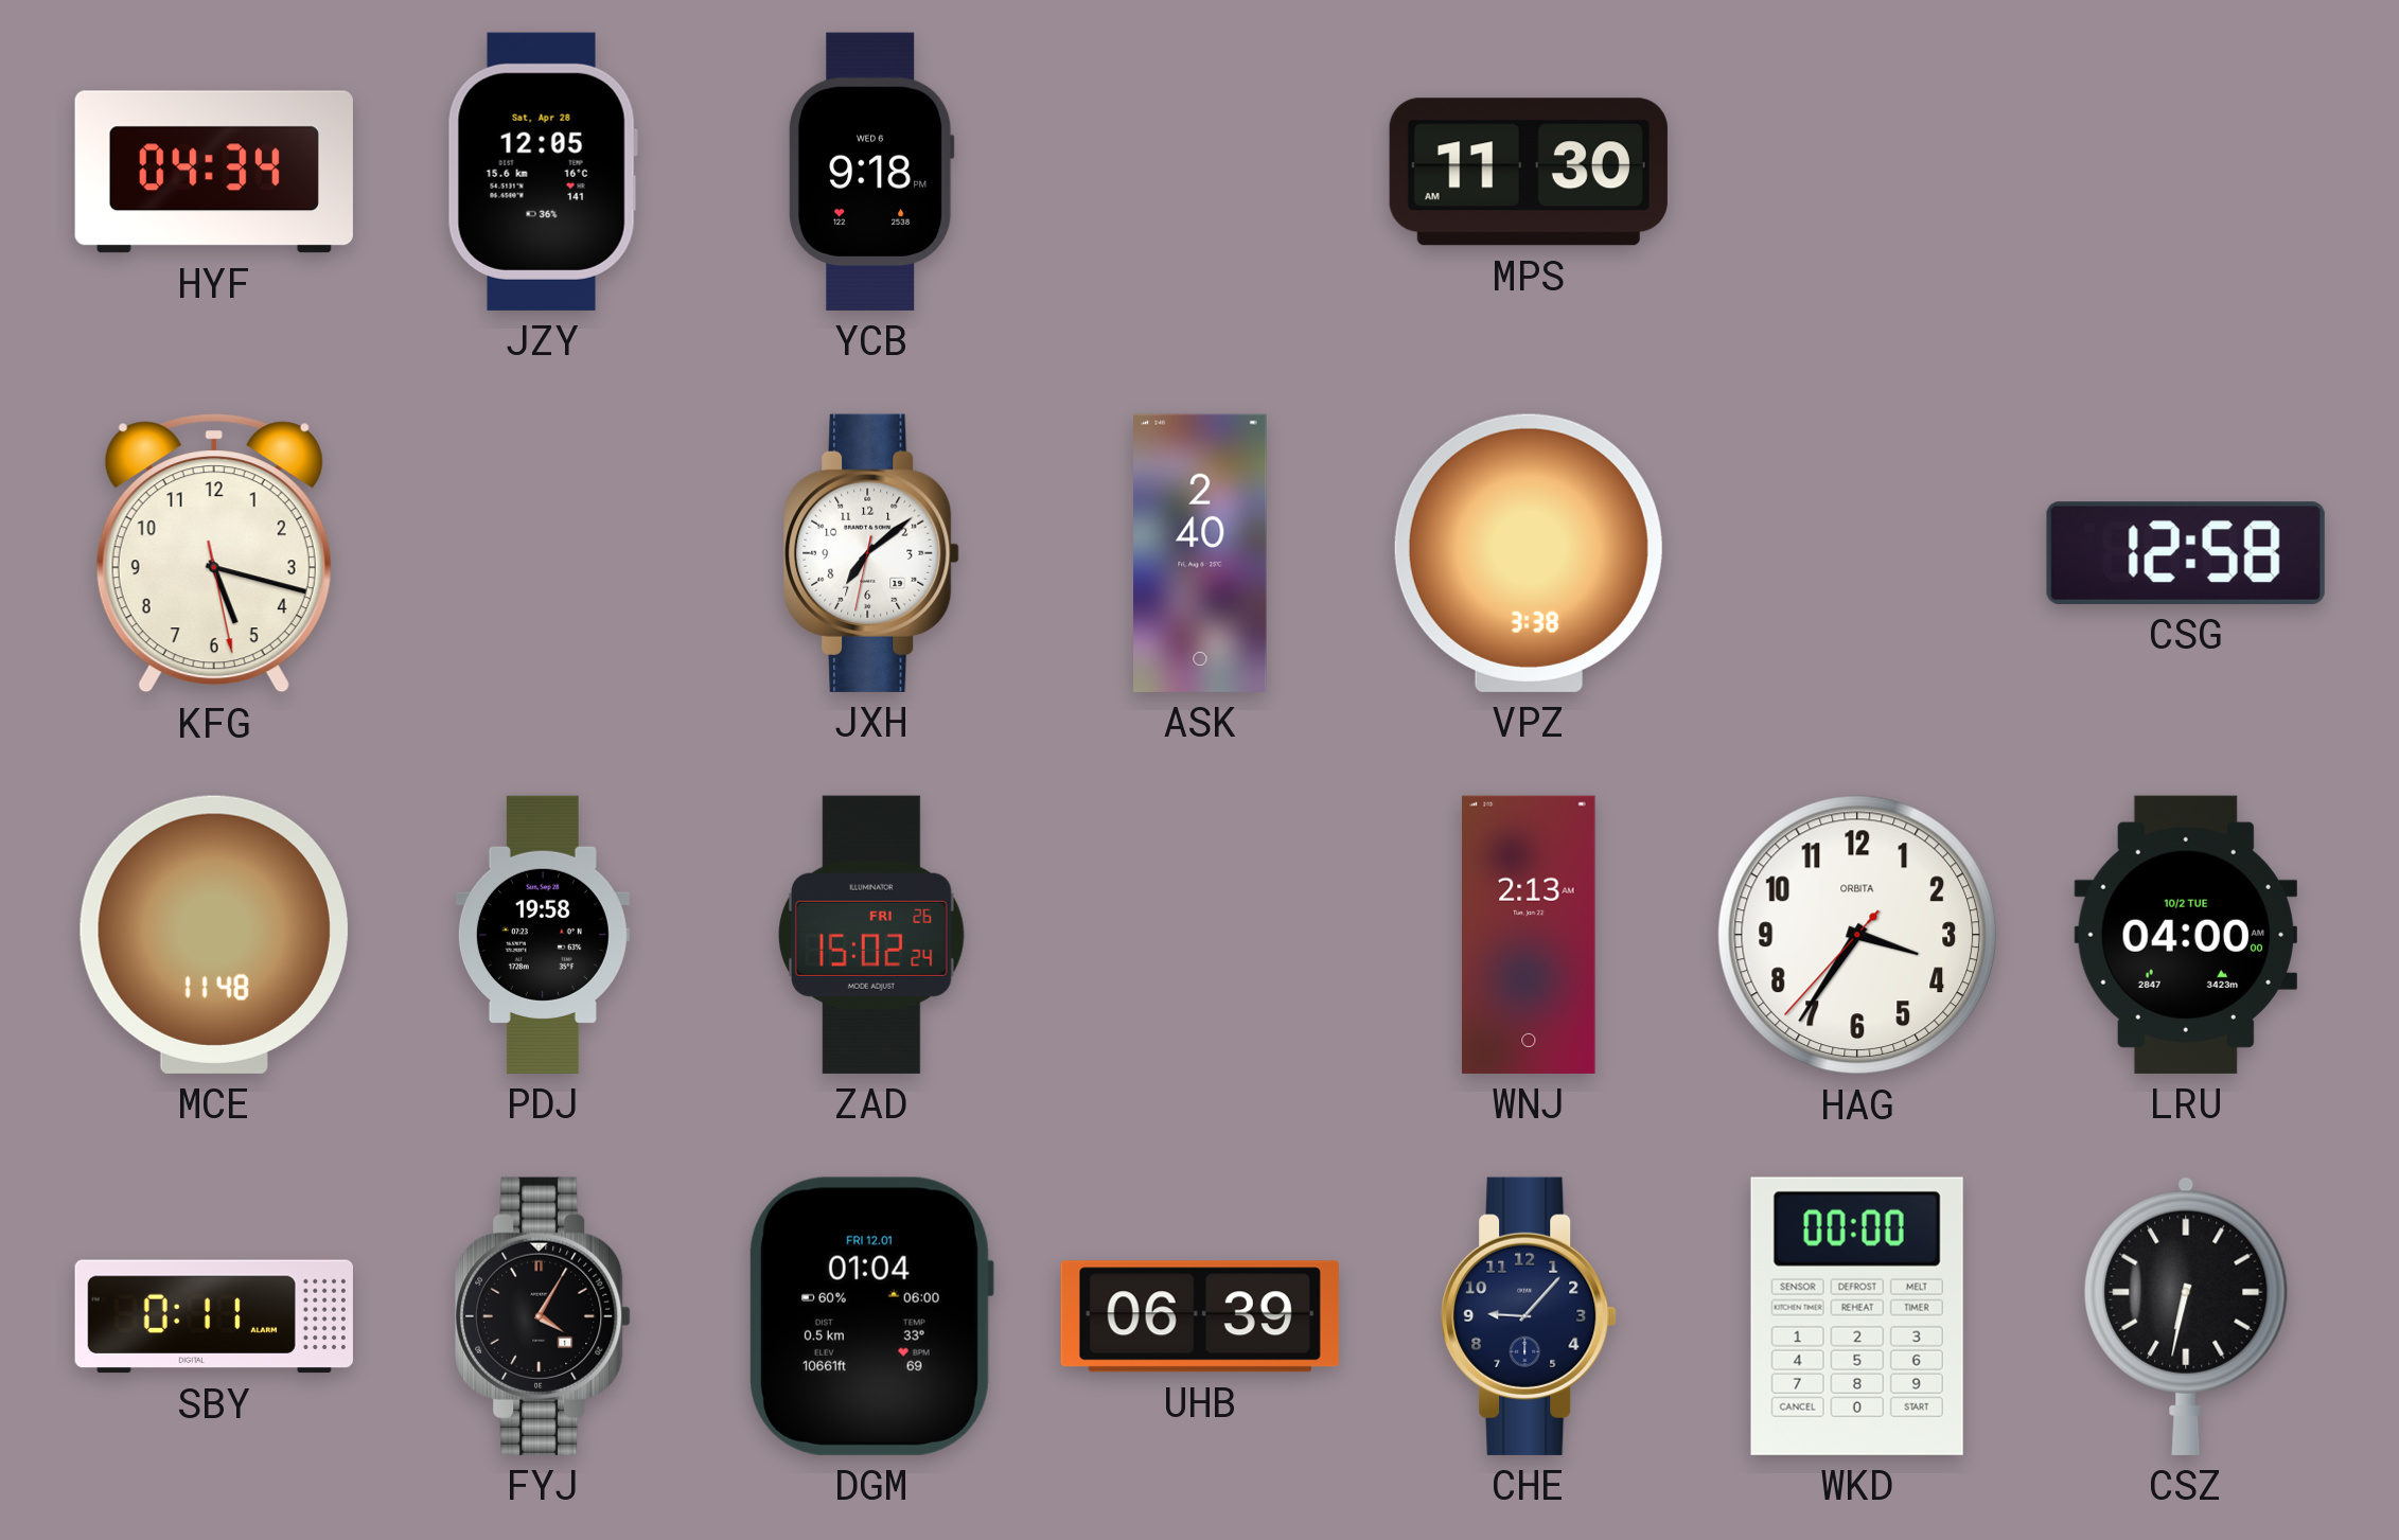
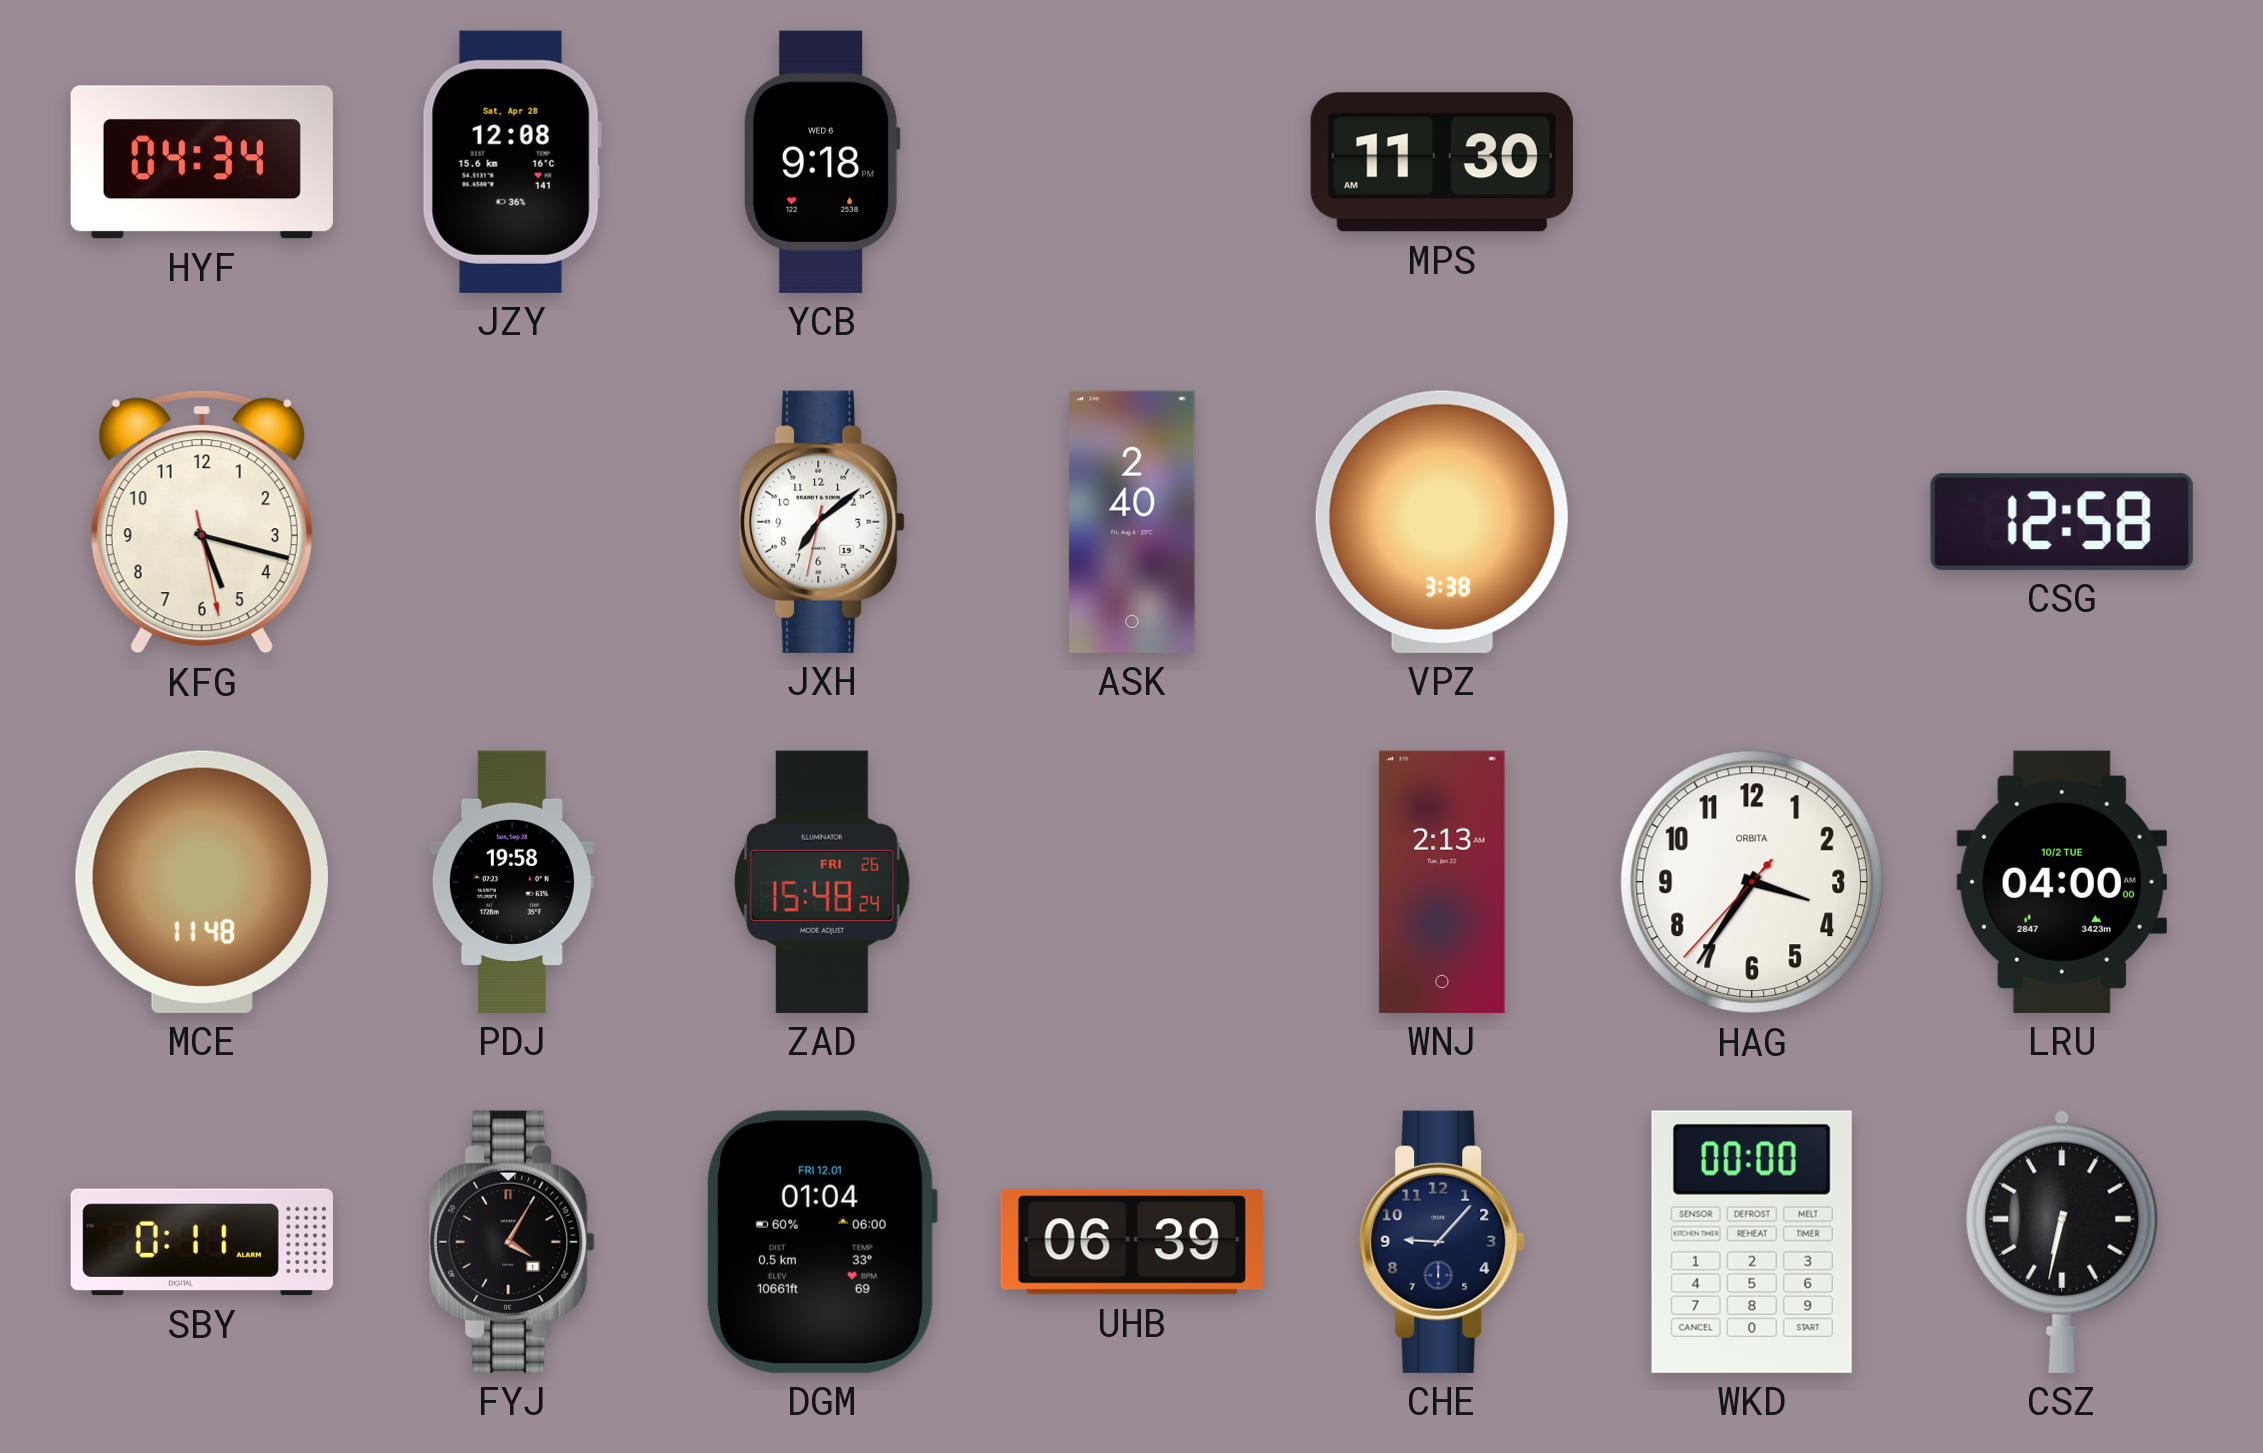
JZY: 12:05 -> 12:08 (512, 162)
ZAD: 15:02 -> 15:48 (822, 882)
